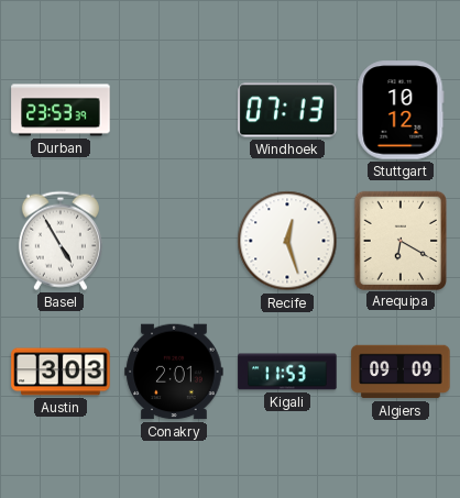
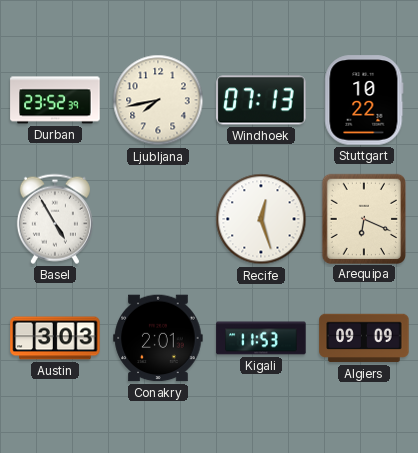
Durban: 23:53 -> 23:52 (55, 100)
Ljubljana: none -> 7:43 (158, 100)
Stuttgart: 10:12 -> 10:22 (364, 100)
Arequipa: 6:20 -> 6:19 (363, 218)
